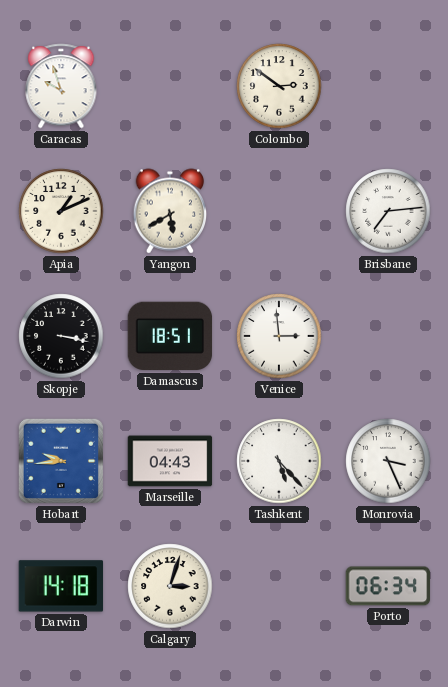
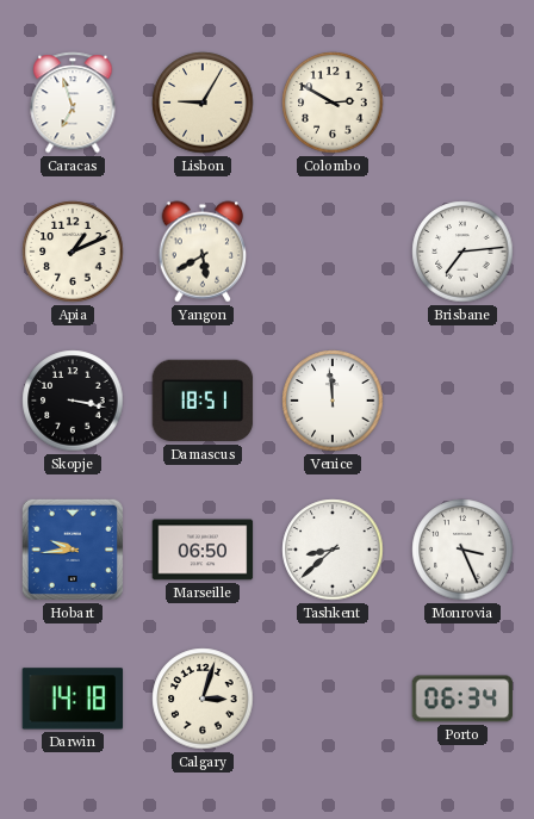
Caracas: 9:57 -> 6:57 (73, 103)
Lisbon: none -> 9:05 (203, 103)
Colombo: 2:51 -> 2:50 (333, 103)
Venice: 2:59 -> 11:59 (333, 401)
Marseille: 04:43 -> 06:50 (203, 550)
Tashkent: 5:23 -> 8:38 (333, 550)
